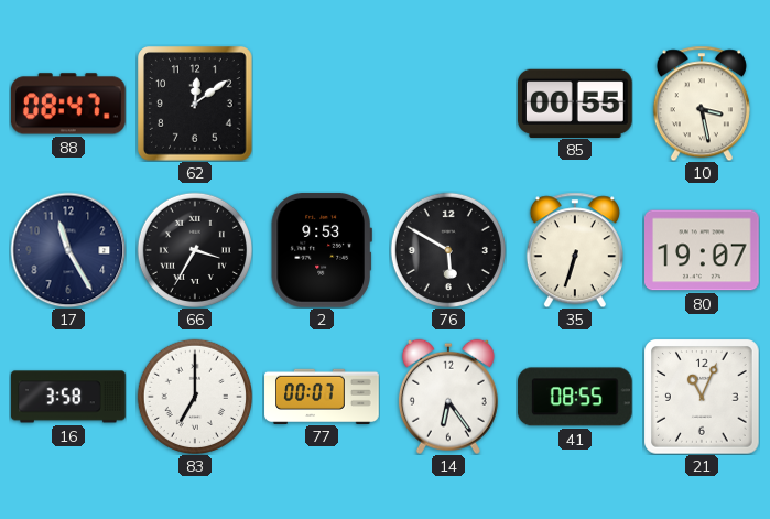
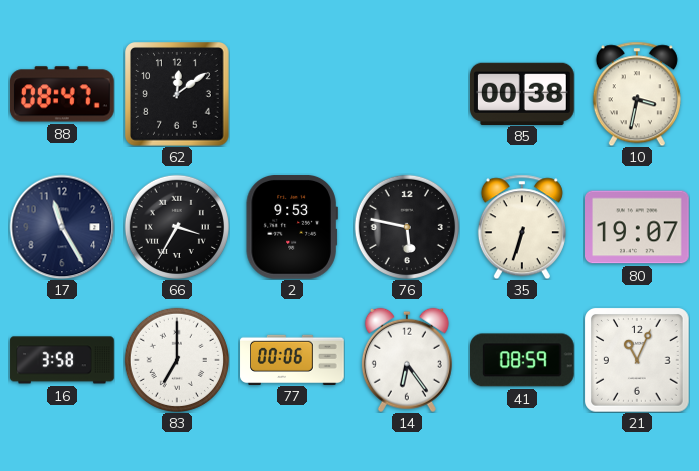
85: 00:55 -> 00:38 (523, 93)
10: 3:28 -> 3:32 (637, 94)
76: 5:50 -> 5:47 (406, 226)
77: 00:07 -> 00:06 (292, 359)
41: 08:55 -> 08:59 (523, 360)
